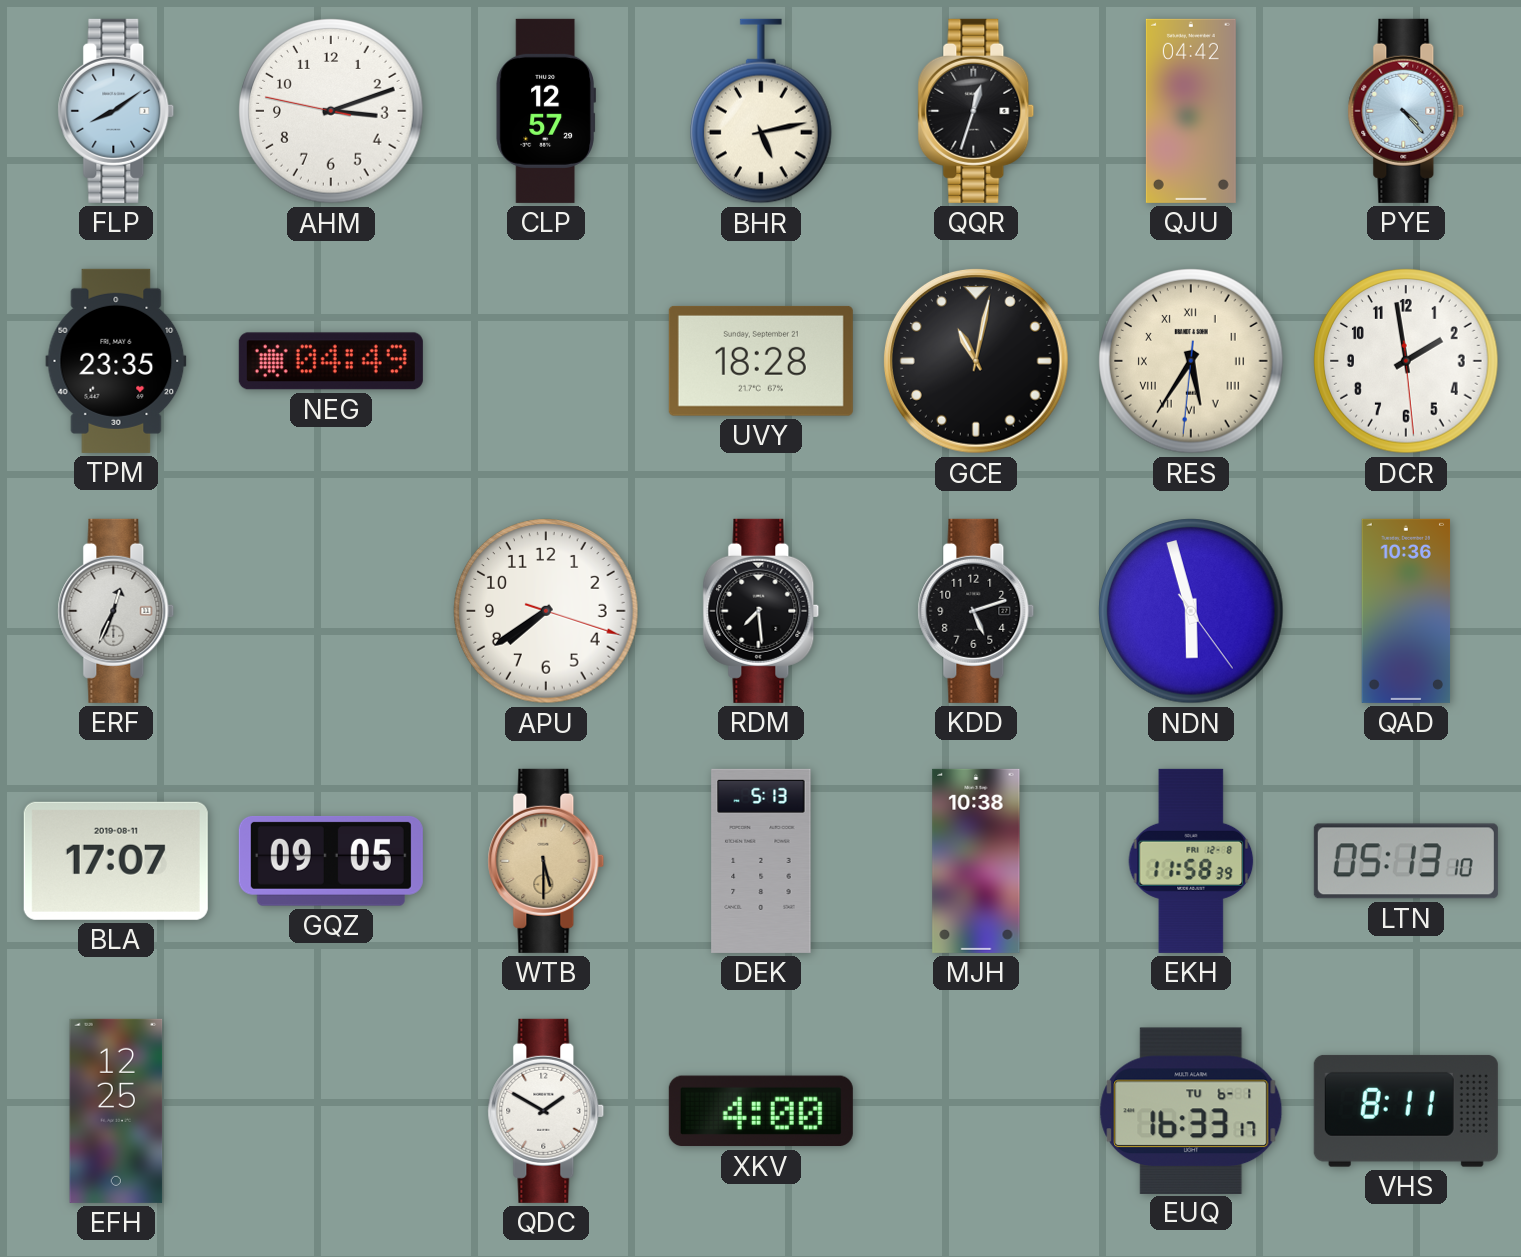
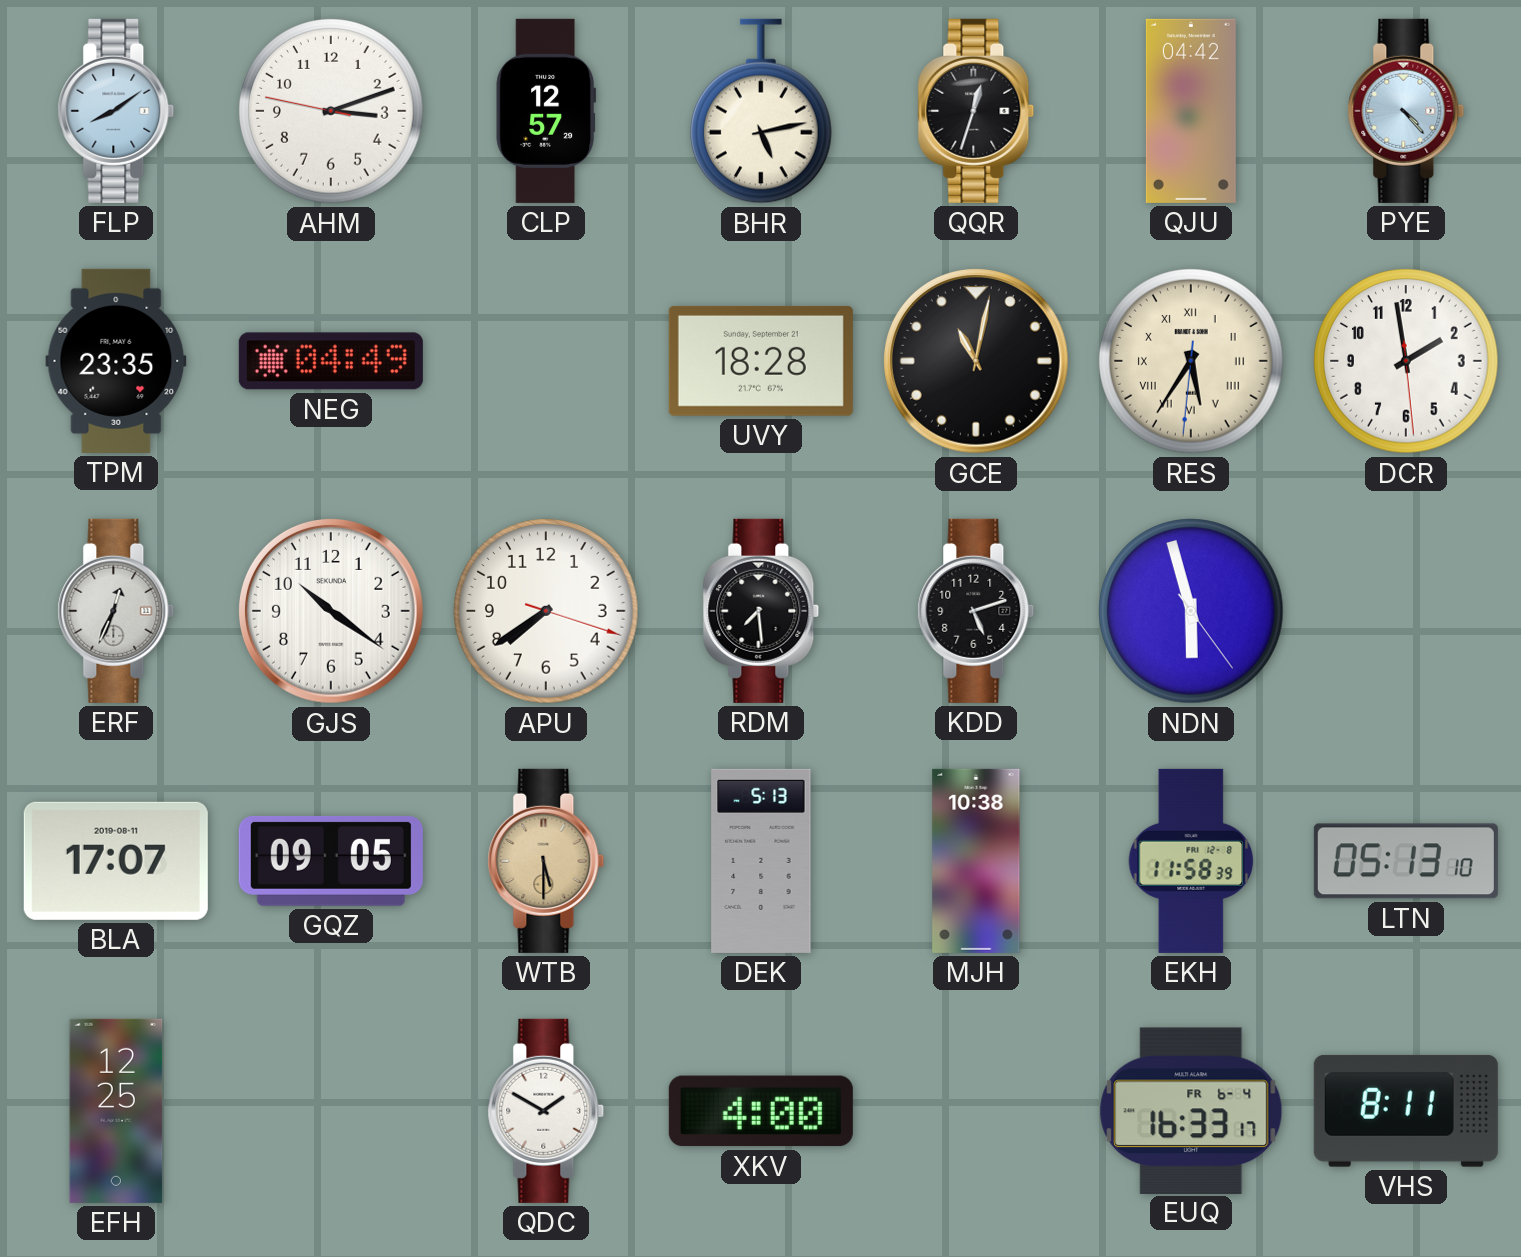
GJS: none -> 10:21 (331, 611)
QAD: 10:36 -> none (1406, 611)
EUQ date: TU 6-1 -> FR 6-4 (1191, 1110)
